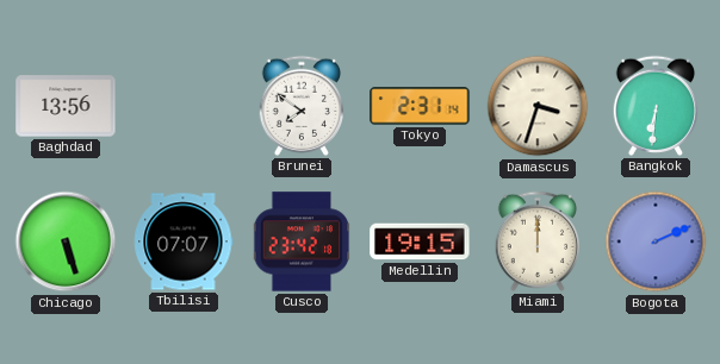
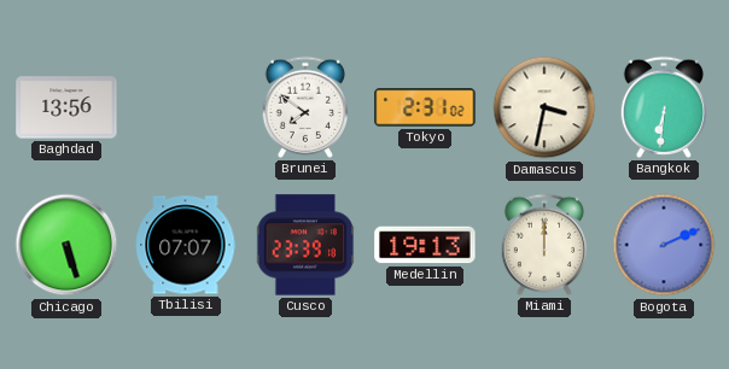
Tokyo: 2:31:14 -> 2:31:02 (425, 107)
Damascus: 3:33 -> 3:32 (544, 107)
Cusco: 23:42 -> 23:39 (305, 245)
Medellin: 19:15 -> 19:13 (425, 245)
